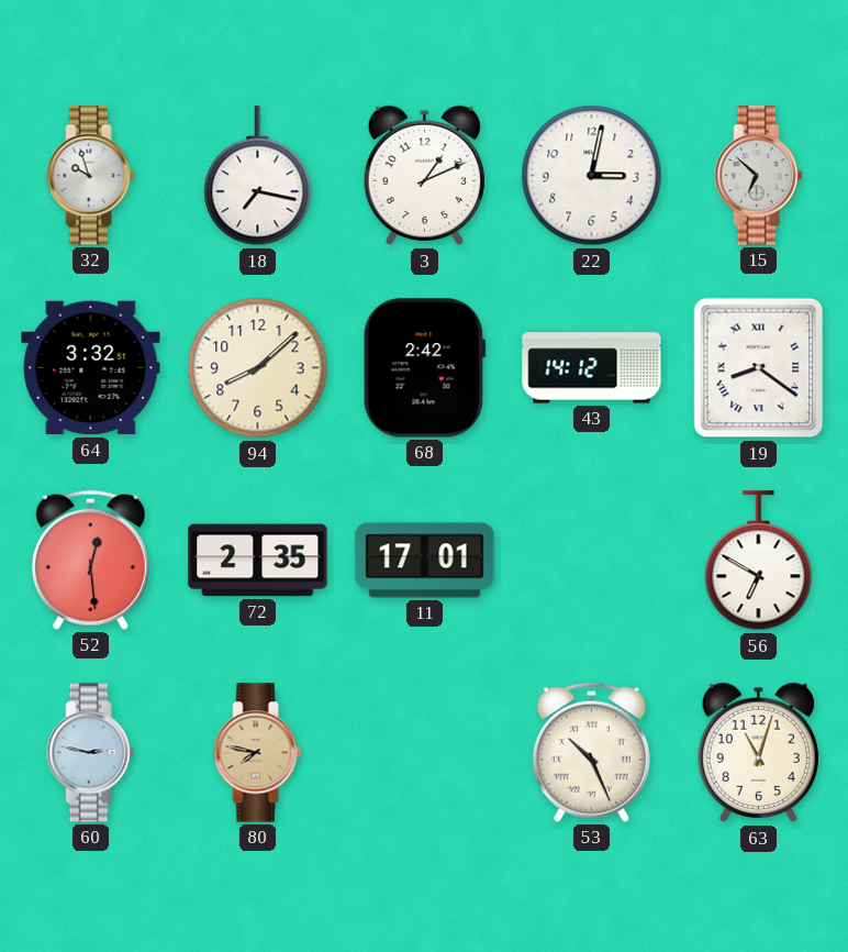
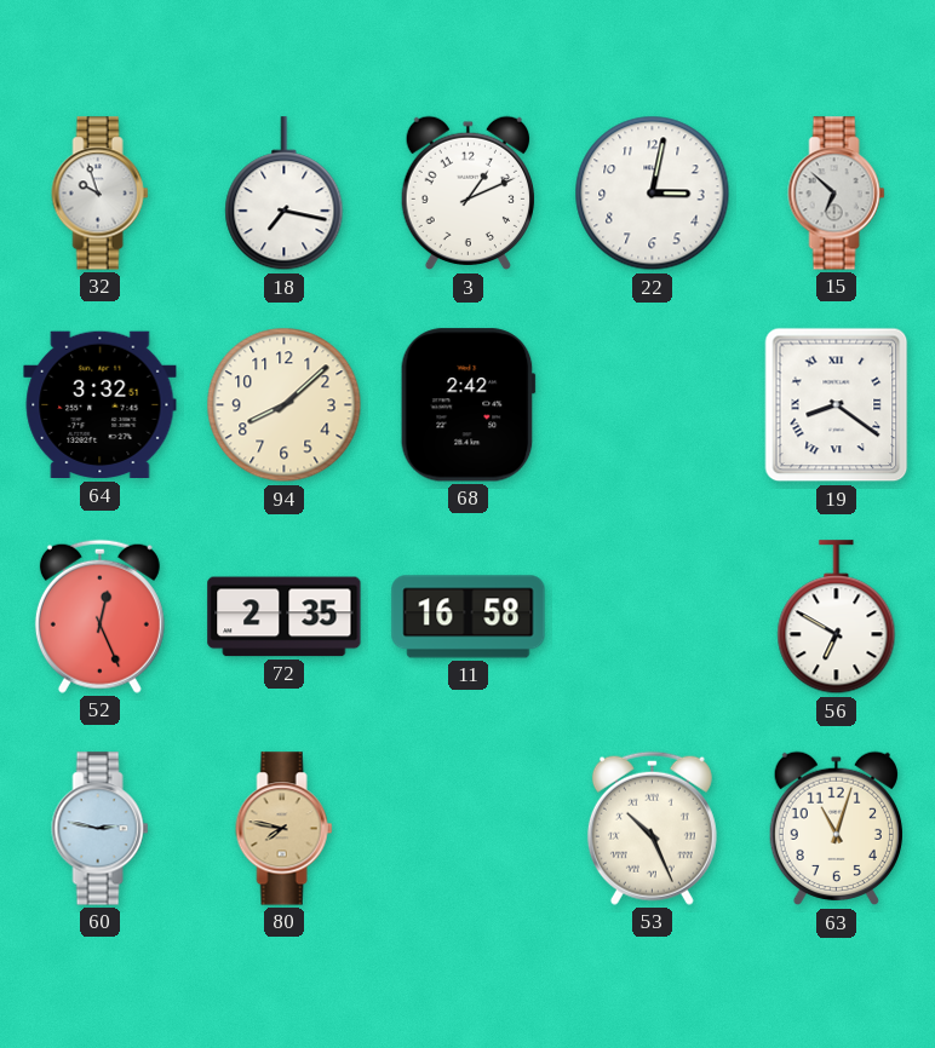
43: 14:12 -> none (592, 368)
52: 12:29 -> 12:26 (99, 616)
11: 17:01 -> 16:58 (469, 617)
